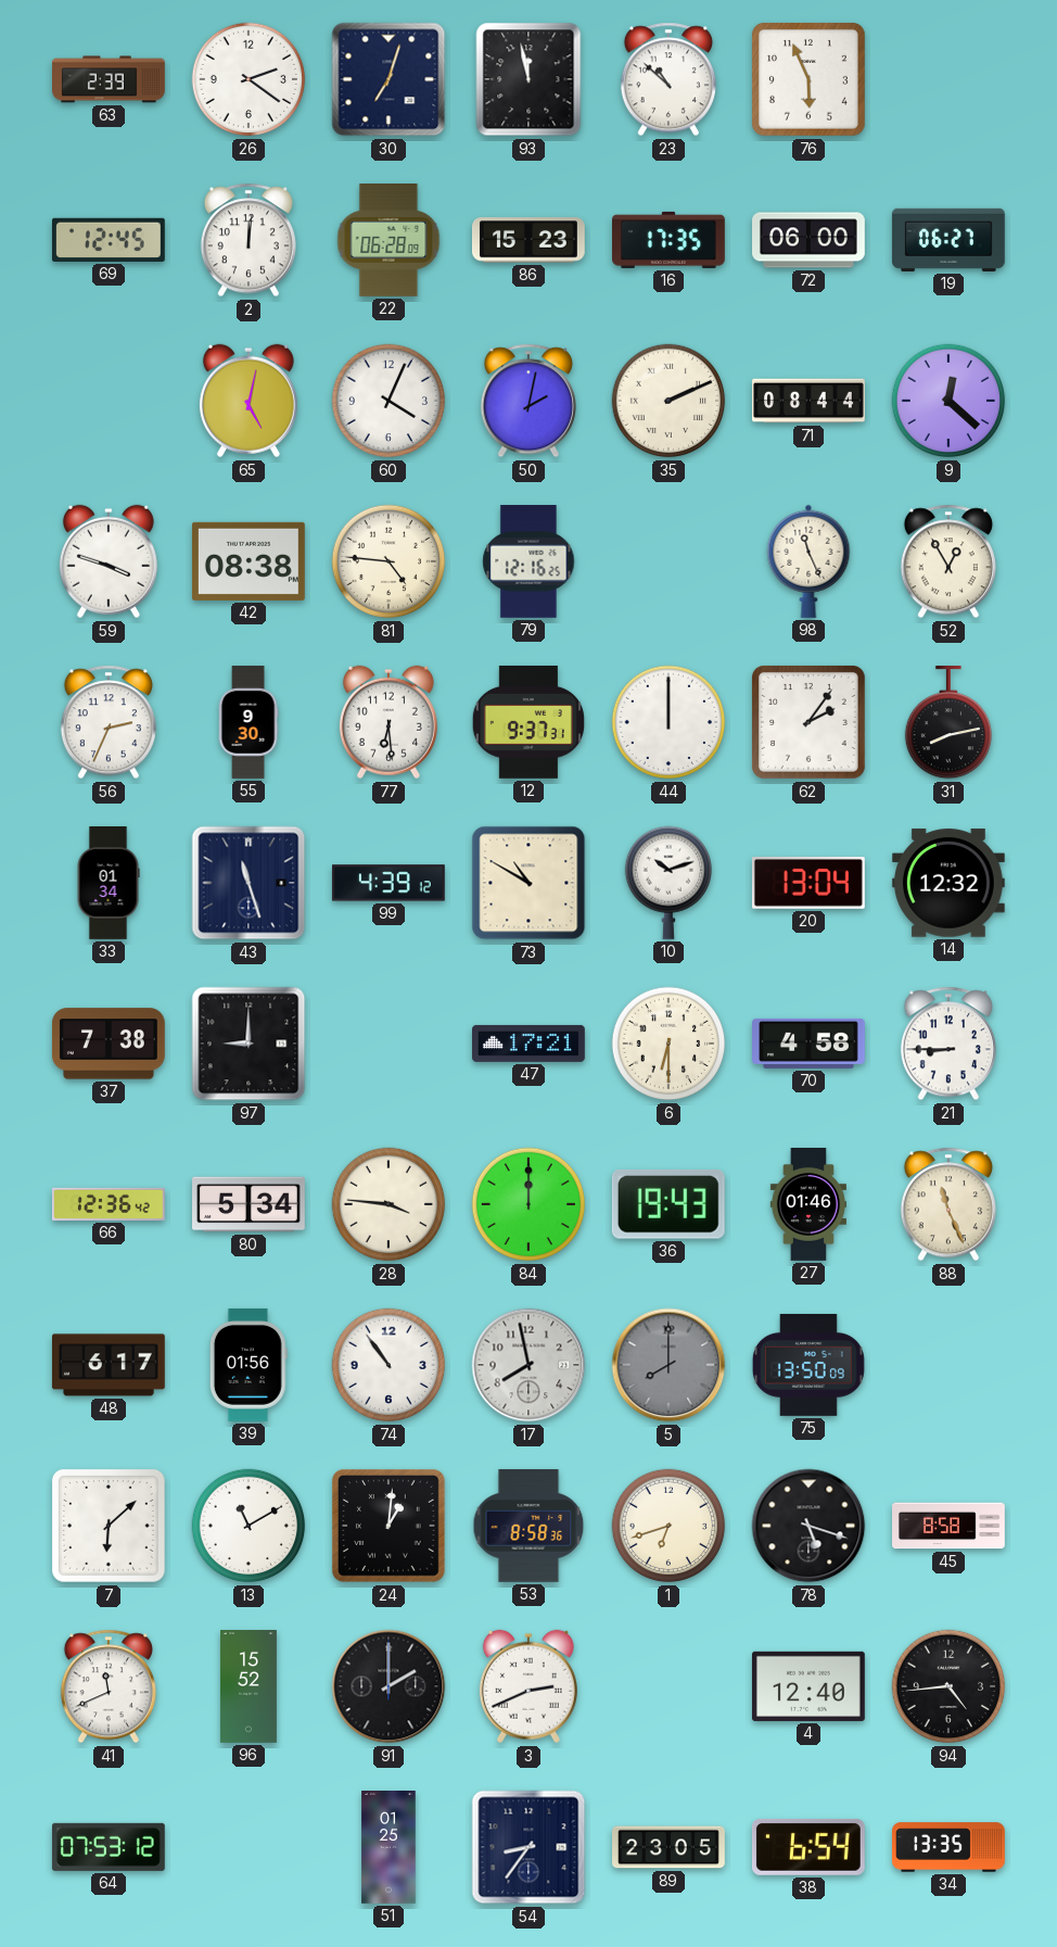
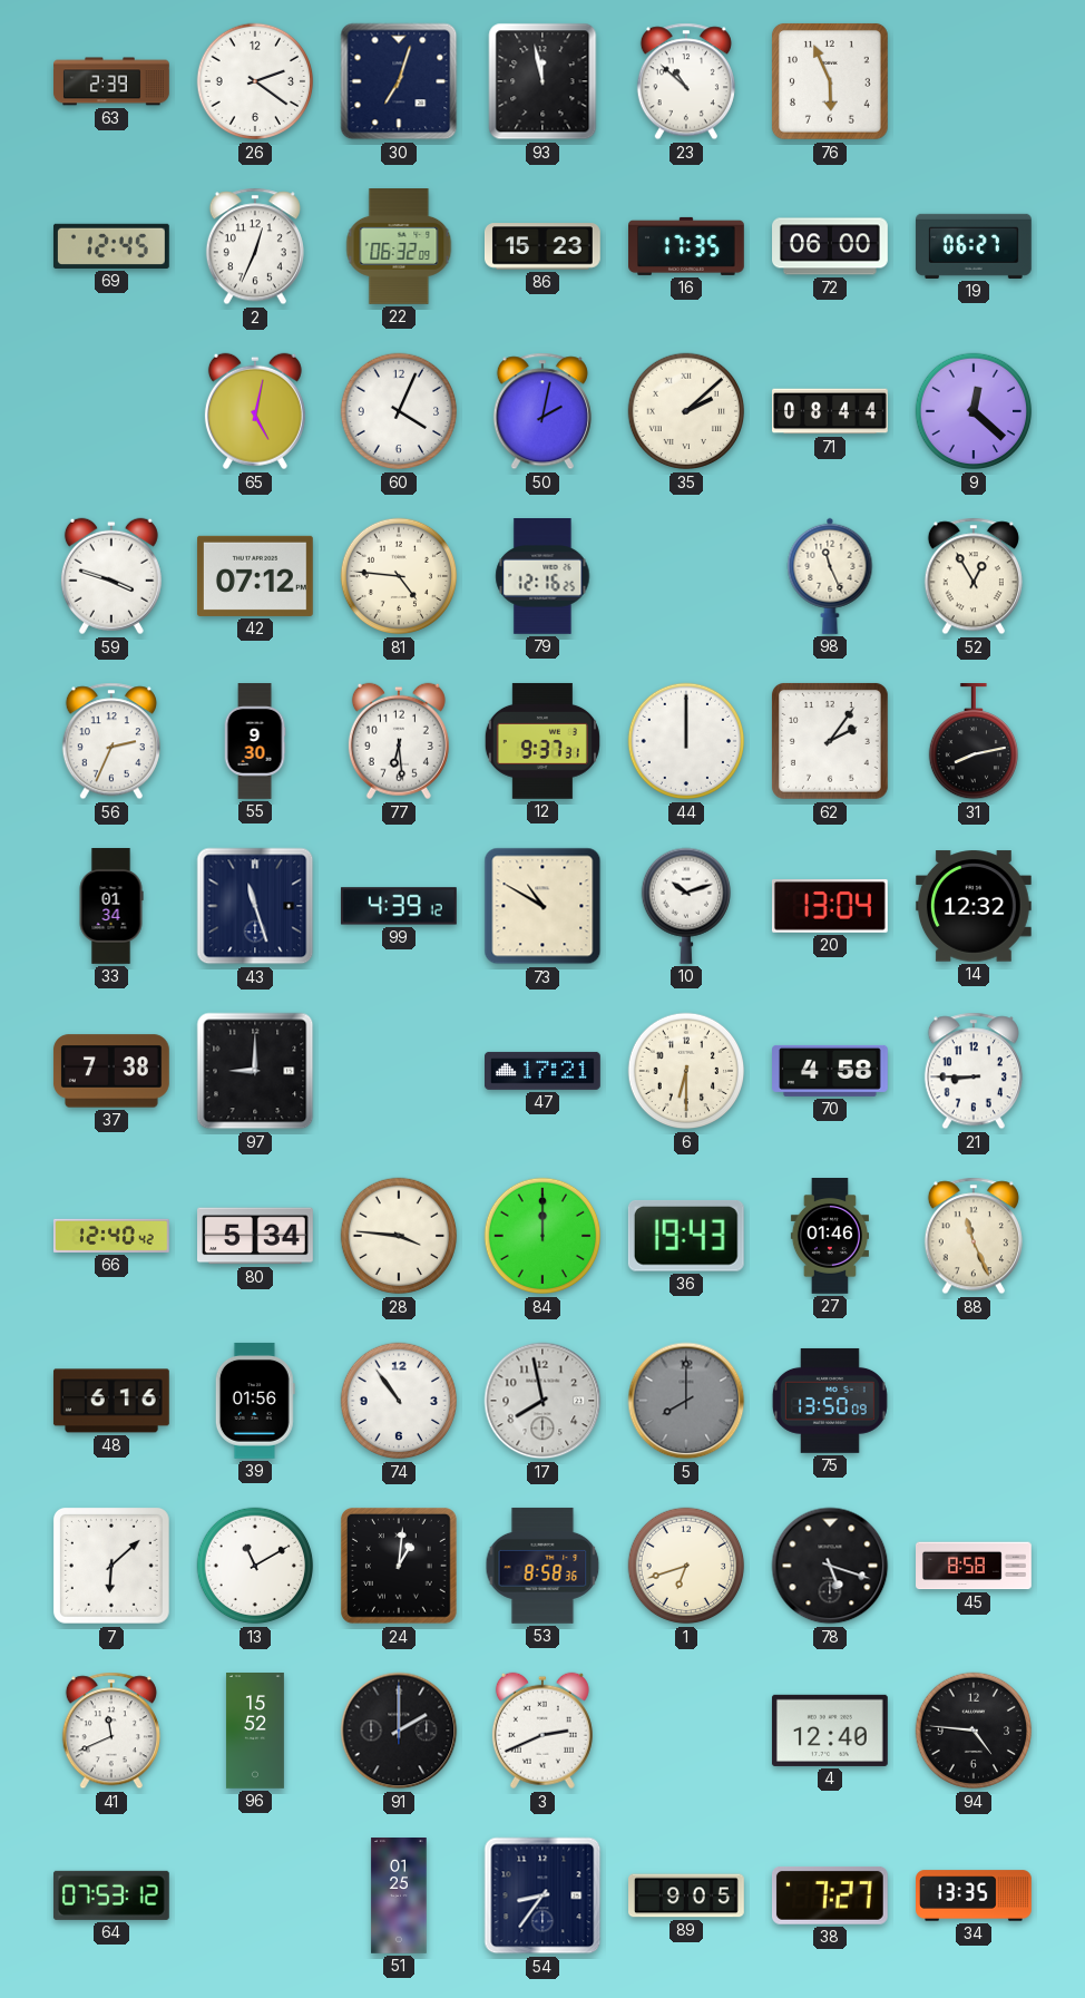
2: 12:01 -> 12:34 (255, 246)
22: 06:28 -> 06:32 (399, 247)
35: 2:11 -> 2:08 (686, 411)
42: 08:38 -> 07:12 (255, 576)
66: 12:36 -> 12:40 (111, 1236)
48: 6:17 -> 6:16 (111, 1401)
94: 4:44 -> 4:46 (974, 1731)
89: 23:05 -> 9:05 (687, 1895)
38: 6:54 -> 7:27 (830, 1895)
